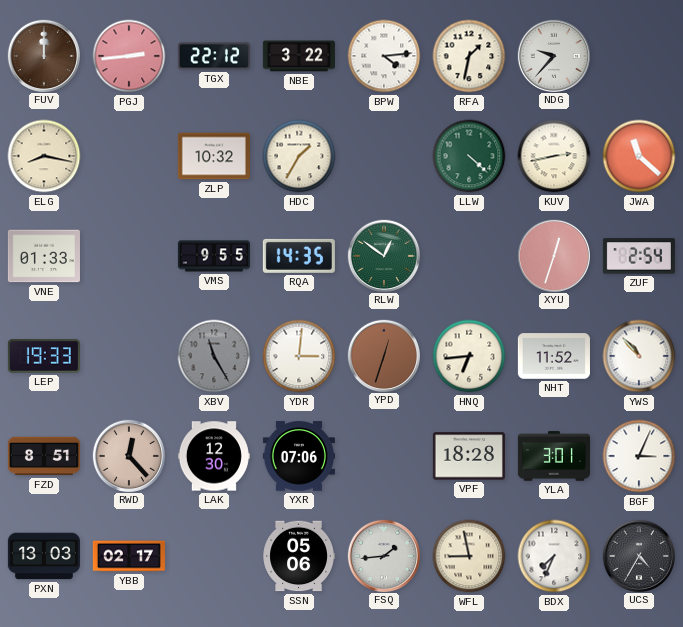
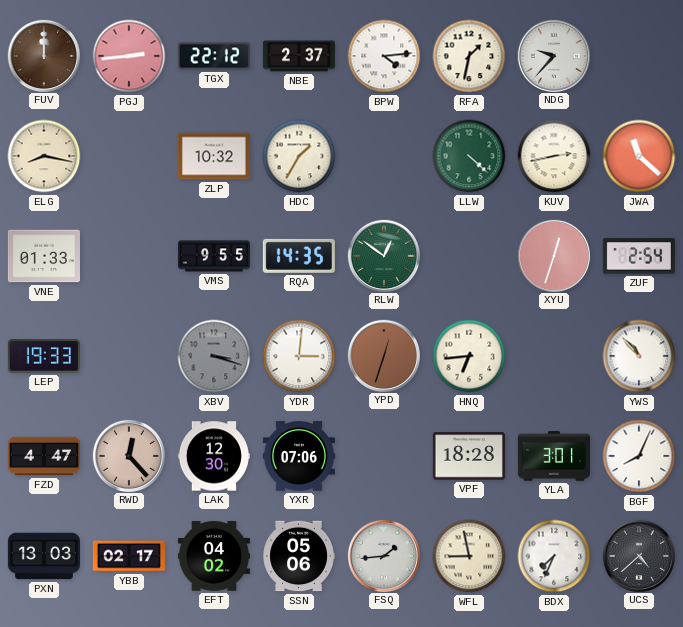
NBE: 3:22 -> 2:37 (299, 56)
XBV: 11:25 -> 3:18 (214, 356)
NHT: 11:52 -> none (554, 356)
FZD: 8:51 -> 4:47 (44, 456)
BGF: 3:04 -> 8:04 (639, 456)
EFT: none -> 04:02 (214, 556)
UCS: 4:35 -> 4:38 (638, 555)
